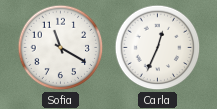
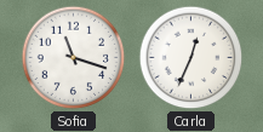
Sofia: 11:20 -> 11:18 (74, 58)
